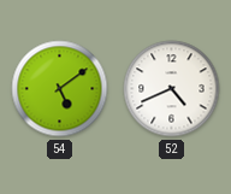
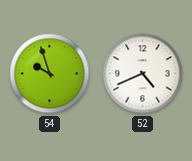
54: 5:09 -> 9:57 (50, 74)
